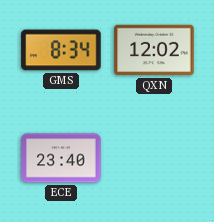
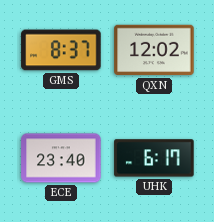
GMS: 8:34 -> 8:37 (61, 50)
UHK: none -> 6:17 (154, 158)
